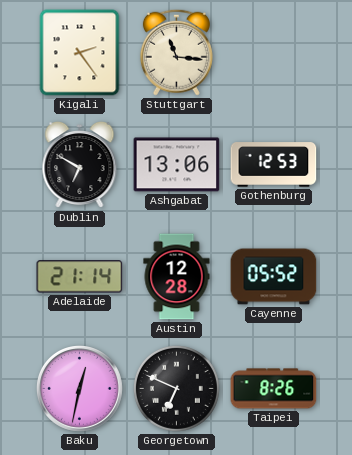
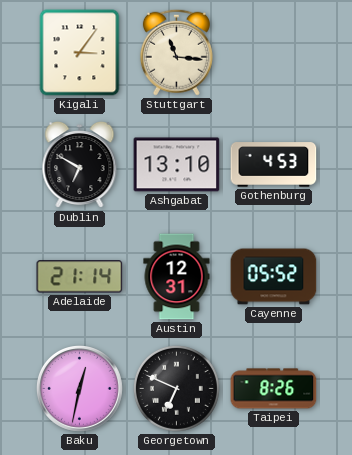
Kigali: 2:24 -> 3:06 (80, 53)
Ashgabat: 13:06 -> 13:10 (177, 165)
Gothenburg: 12:53 -> 4:53 (274, 165)
Austin: 12:28 -> 12:31 (177, 277)
